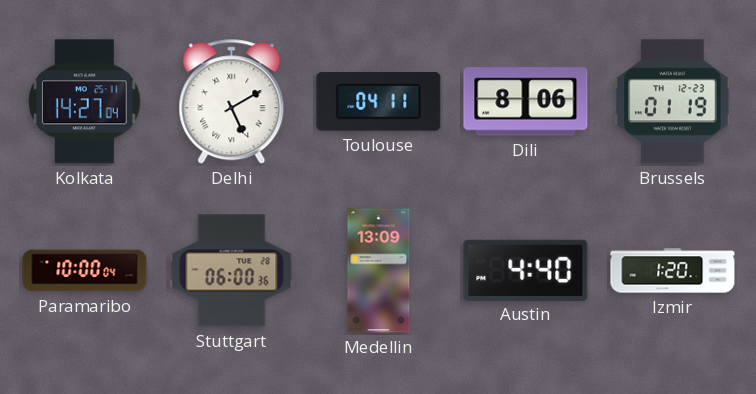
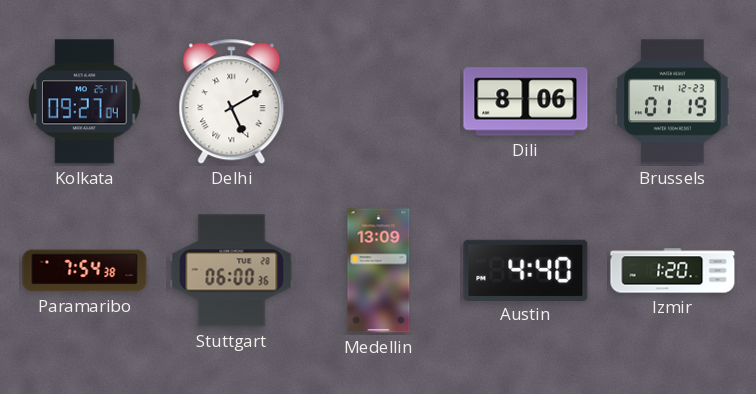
Kolkata: 14:27 -> 09:27 (85, 102)
Toulouse: 04:11 -> none (379, 102)
Paramaribo: 10:00 -> 7:54 (85, 271)
